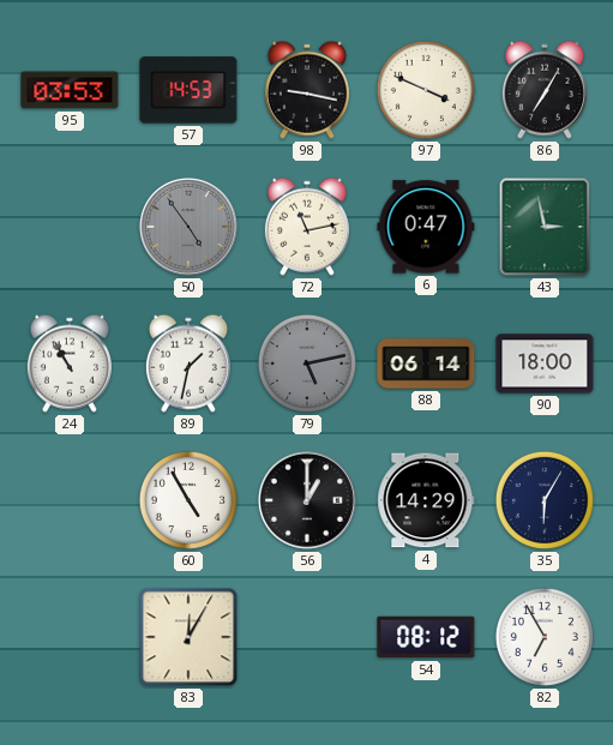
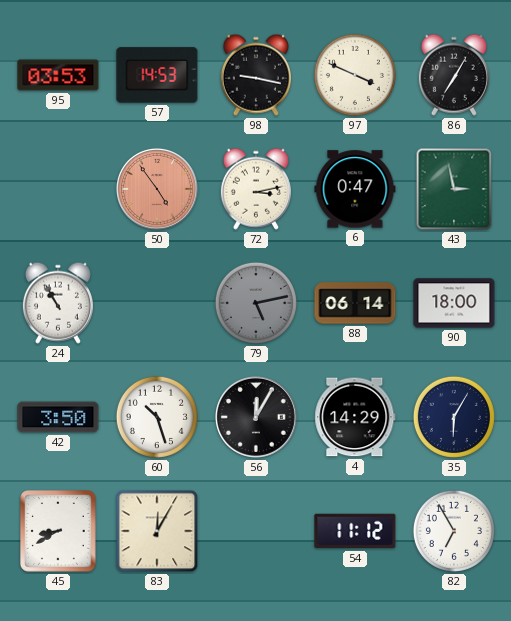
50 dial: grey -> salmon (157, 189)
72: 11:13 -> 3:13 (256, 189)
89: 1:32 -> none (188, 364)
42: none -> 3:50 (58, 417)
60: 4:55 -> 10:27 (157, 417)
56: 1:00 -> 12:05 (256, 417)
45: none -> 8:40 (59, 531)
54: 08:12 -> 11:12 (355, 531)
